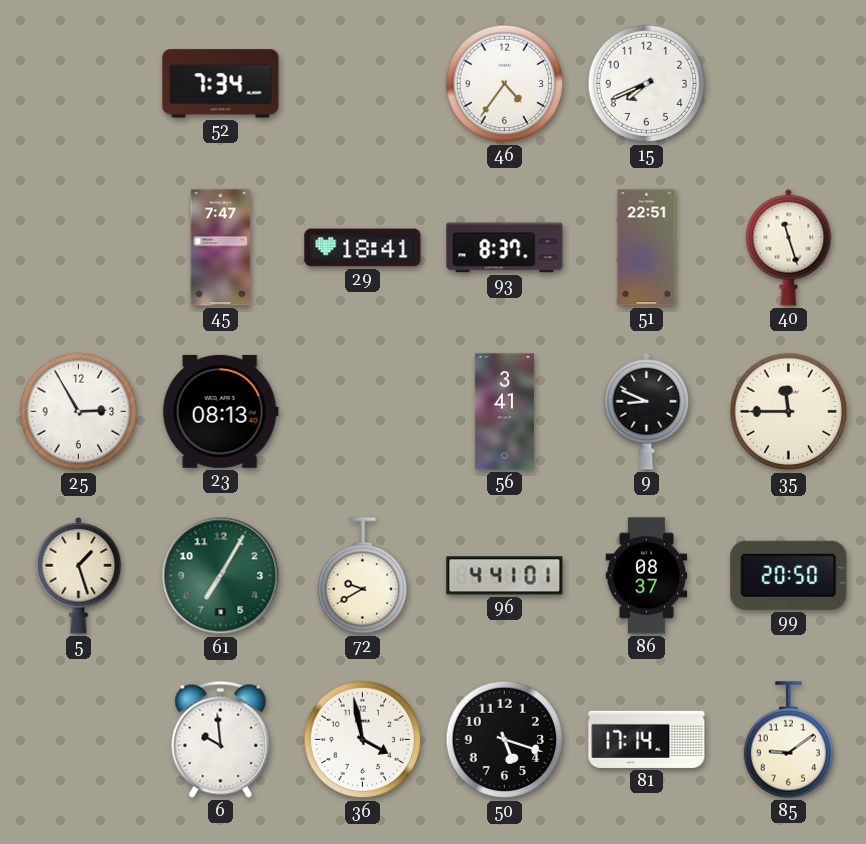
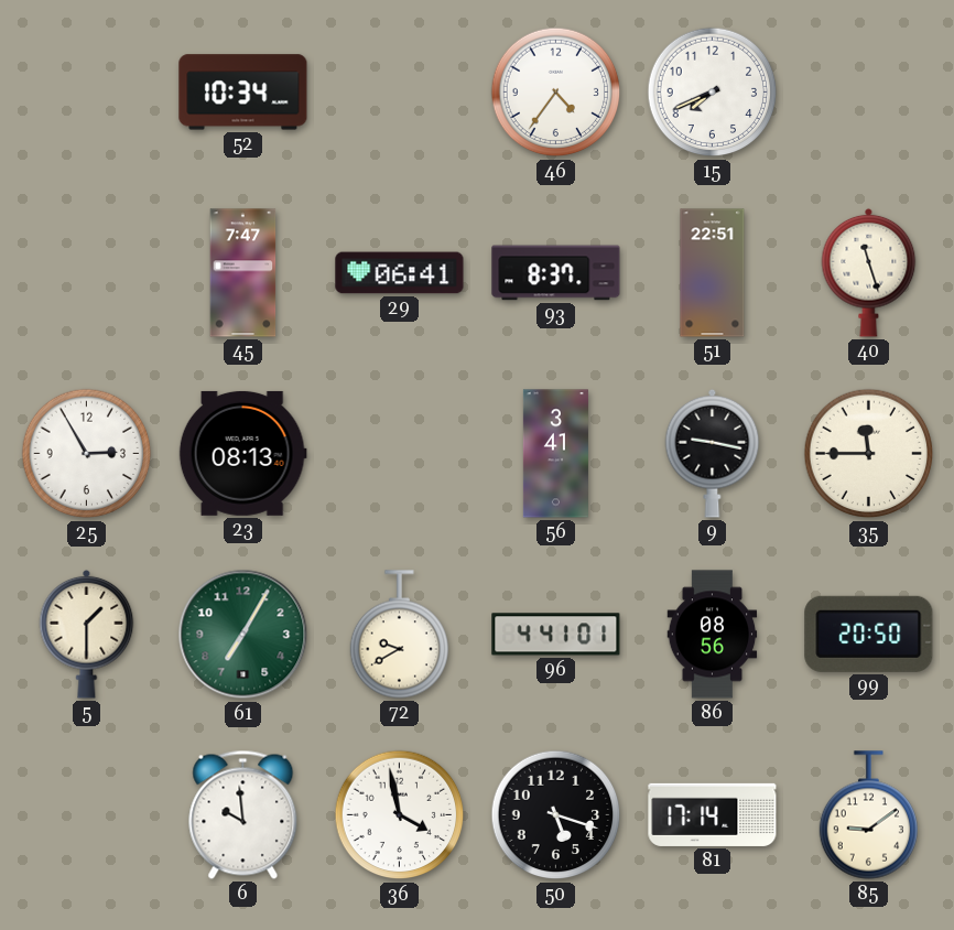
52: 7:34 -> 10:34 (243, 93)
29: 18:41 -> 06:41 (400, 273)
9: 8:49 -> 9:17 (713, 453)
5: 1:27 -> 1:30 (87, 634)
86: 08:37 -> 08:56 (713, 635)
